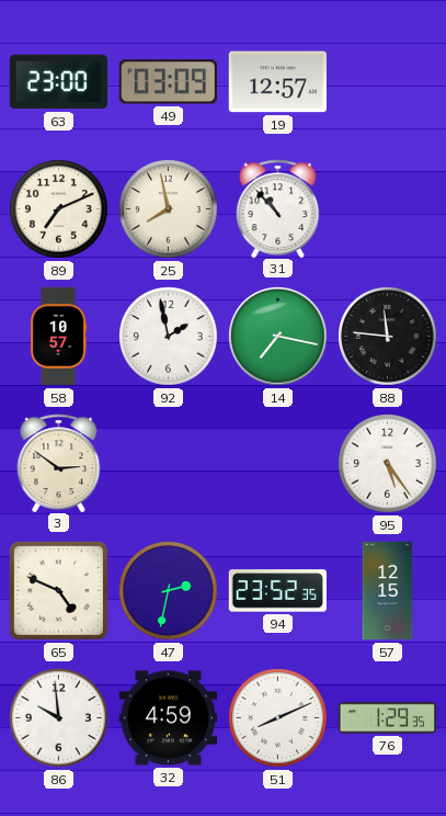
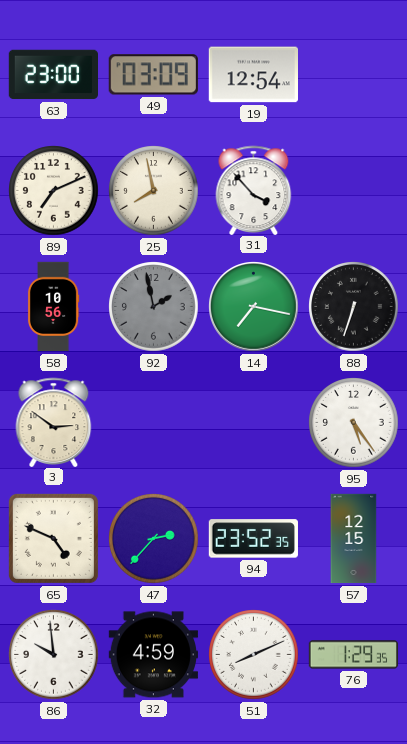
19: 12:57 -> 12:54 (253, 75)
31: 10:53 -> 3:53 (254, 190)
58: 10:57 -> 10:56 (53, 307)
92 dial: white -> grey (154, 307)
88: 11:46 -> 6:33 (354, 307)
47: 2:32 -> 2:37 (154, 539)
